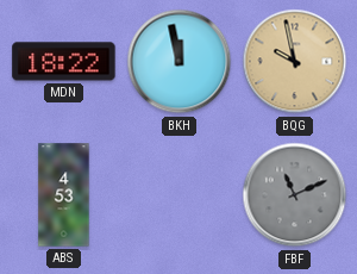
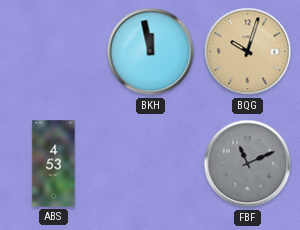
MDN: 18:22 -> none (64, 62)
BQG: 9:58 -> 10:03 (248, 52)
